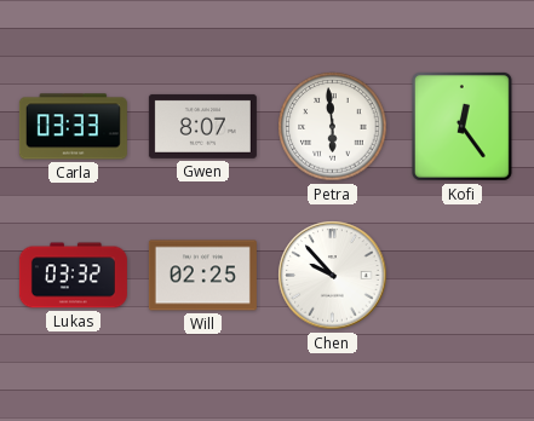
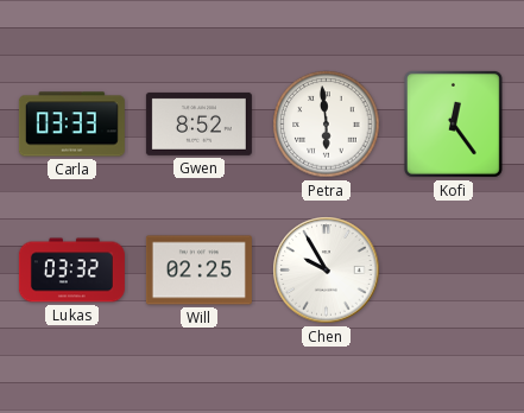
Gwen: 8:07 -> 8:52 (198, 123)
Chen: 9:53 -> 9:55 (327, 271)
